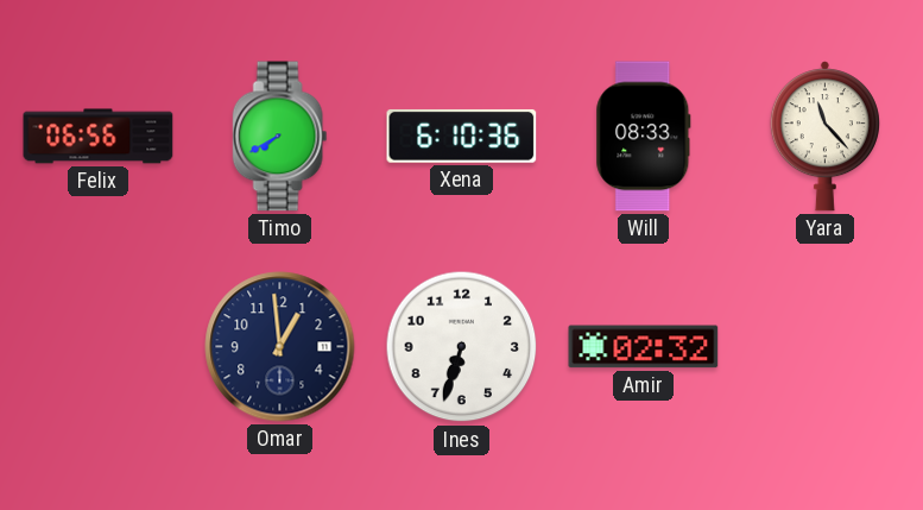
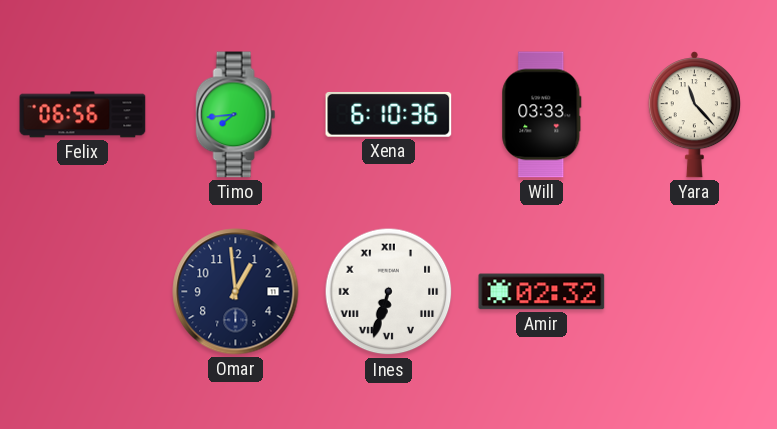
Timo: 7:40 -> 7:44 (236, 115)
Will: 08:33 -> 03:33 (542, 115)
Ines numerals: Arabic -> Roman (389, 292)
